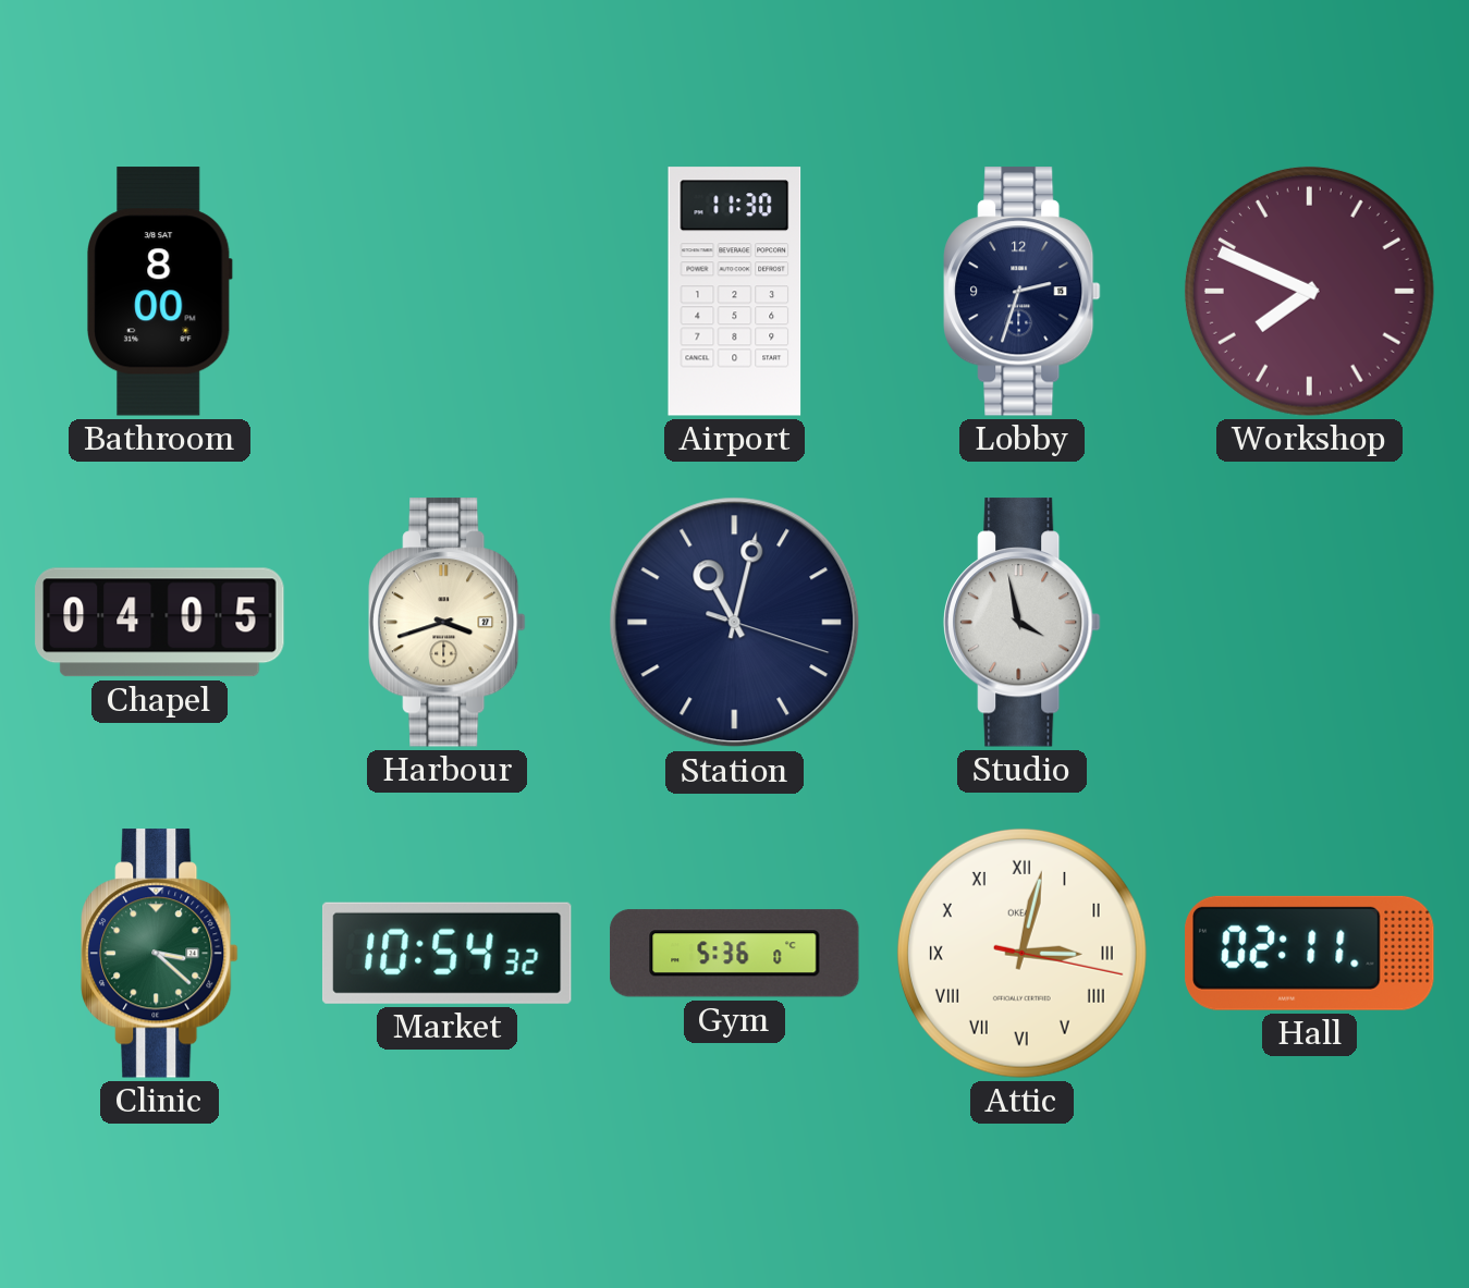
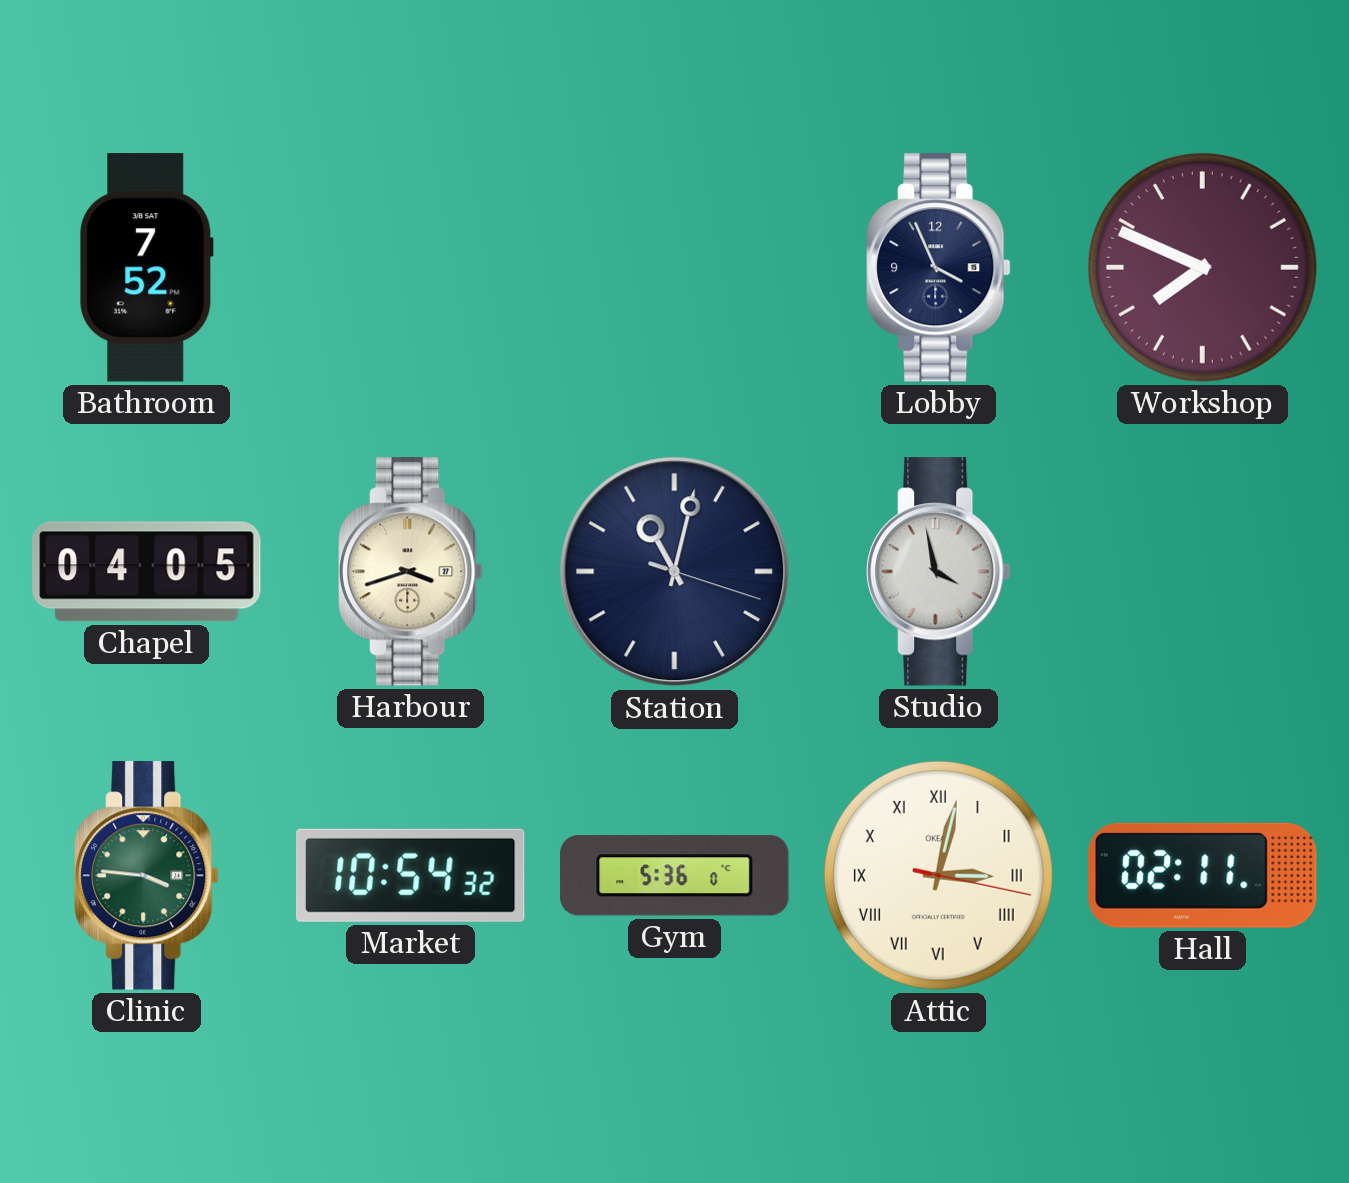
Bathroom: 8:00 -> 7:52 (147, 268)
Airport: 11:30 -> none (735, 292)
Lobby: 2:33 -> 3:56 (939, 268)
Clinic: 3:22 -> 3:46 (147, 876)
